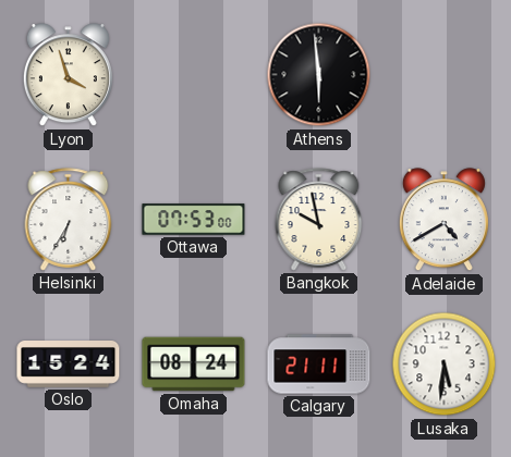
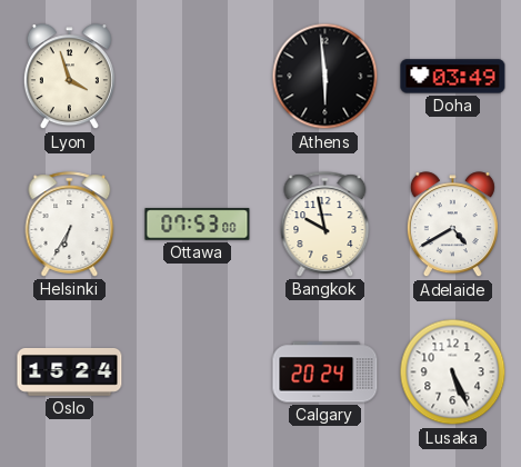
Doha: none -> 03:49 (453, 77)
Omaha: 08:24 -> none (194, 365)
Calgary: 21:11 -> 20:24 (325, 372)
Lusaka: 5:31 -> 5:26 (453, 372)
